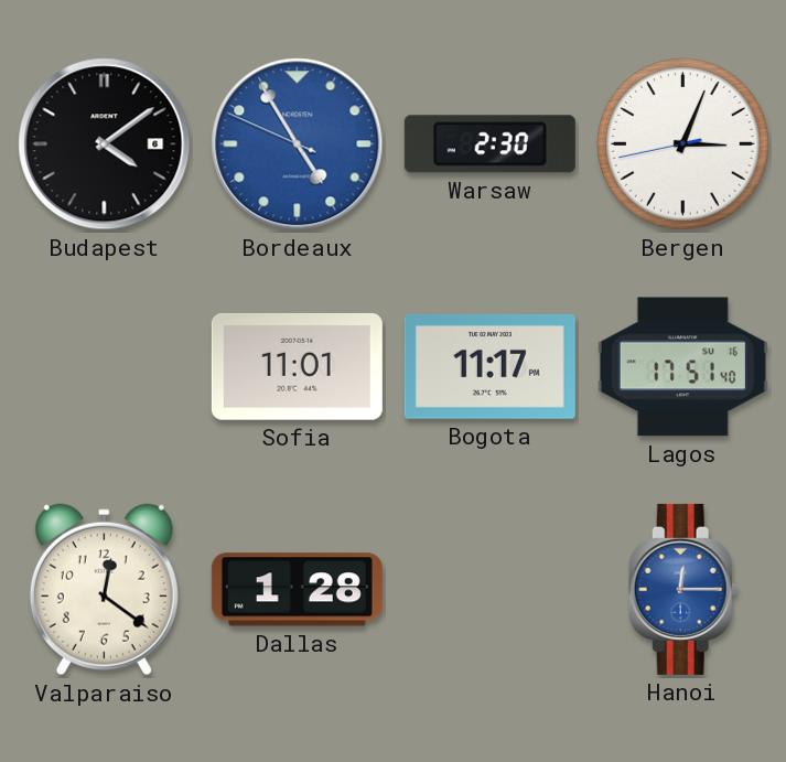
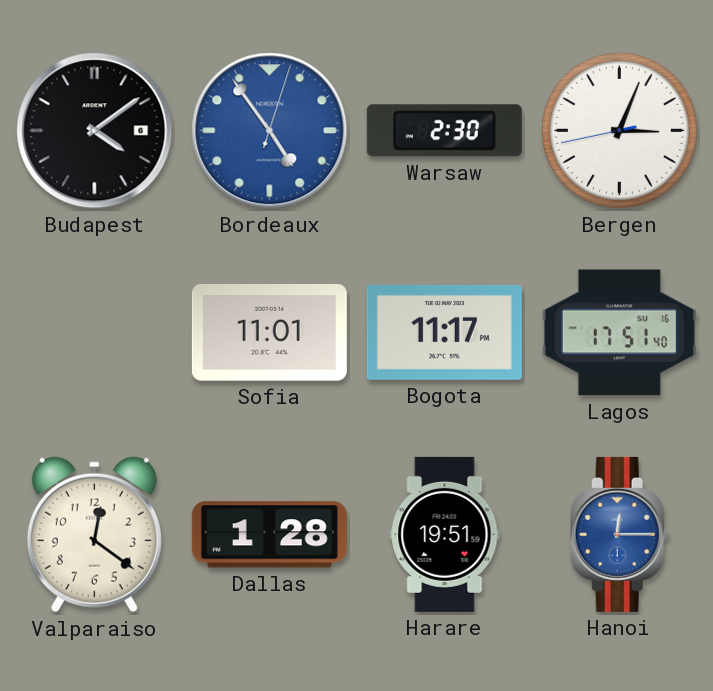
Bordeaux: 4:54:49 -> 4:54:03 (270, 131)
Harare: none -> 19:51 (445, 534)
